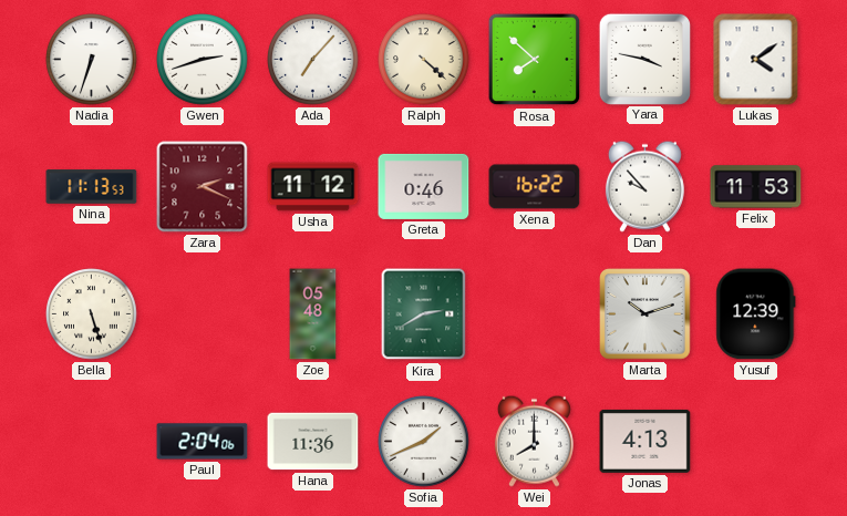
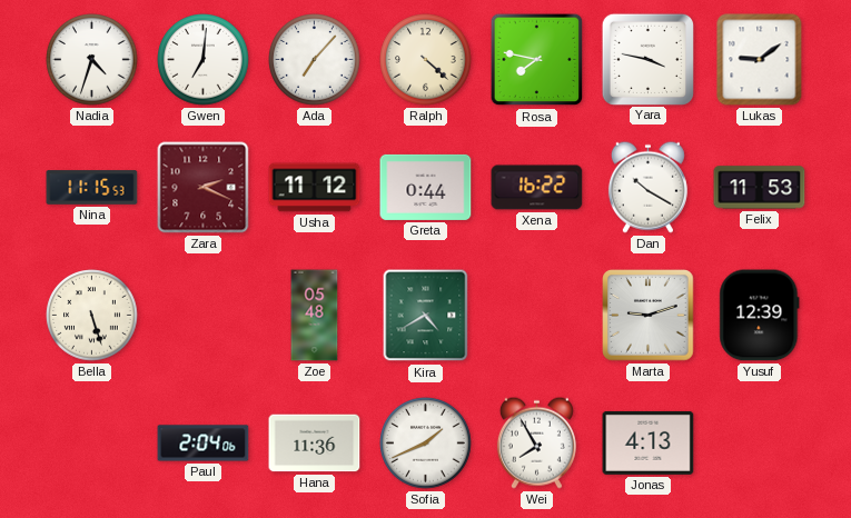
Nadia: 6:33 -> 4:33 (92, 60)
Gwen: 2:42 -> 7:01 (204, 60)
Rosa: 7:52 -> 7:47 (537, 60)
Lukas: 4:09 -> 9:09 (760, 60)
Nina: 11:13 -> 11:15 (92, 188)
Greta: 0:46 -> 0:44 (426, 187)
Dan: 9:53 -> 10:20 (647, 187)
Kira: 2:40 -> 4:40 (426, 316)
Marta: 10:12 -> 9:12 (649, 316)
Wei: 8:00 -> 7:55 (536, 442)
